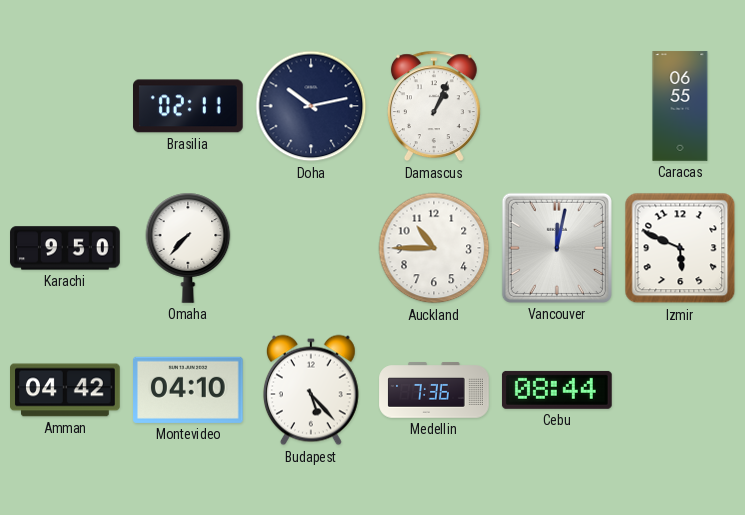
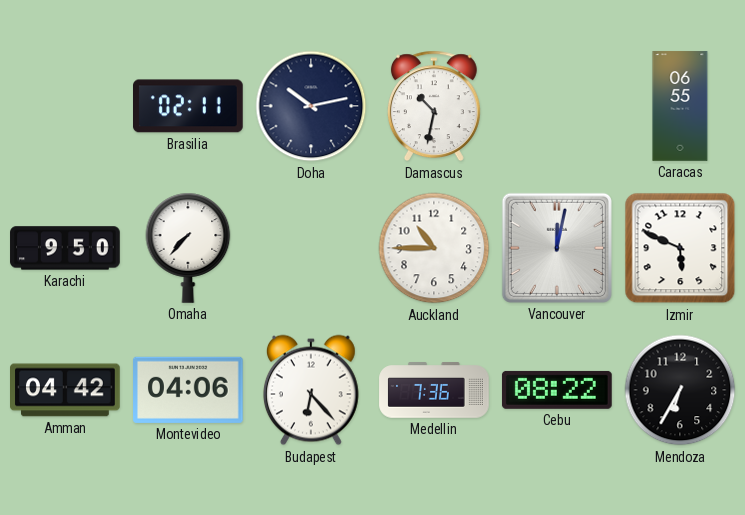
Damascus: 1:04 -> 10:32 (434, 106)
Montevideo: 04:10 -> 04:06 (189, 390)
Budapest: 5:23 -> 6:23 (311, 390)
Cebu: 08:44 -> 08:22 (557, 390)
Mendoza: none -> 6:35 (680, 390)
